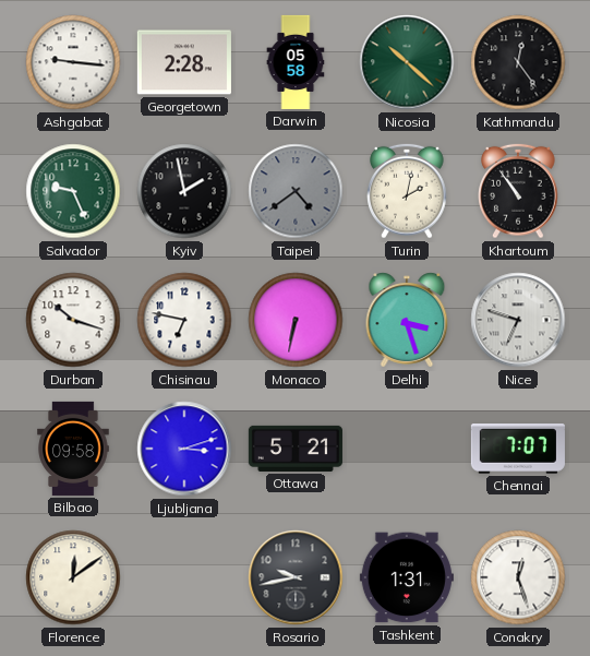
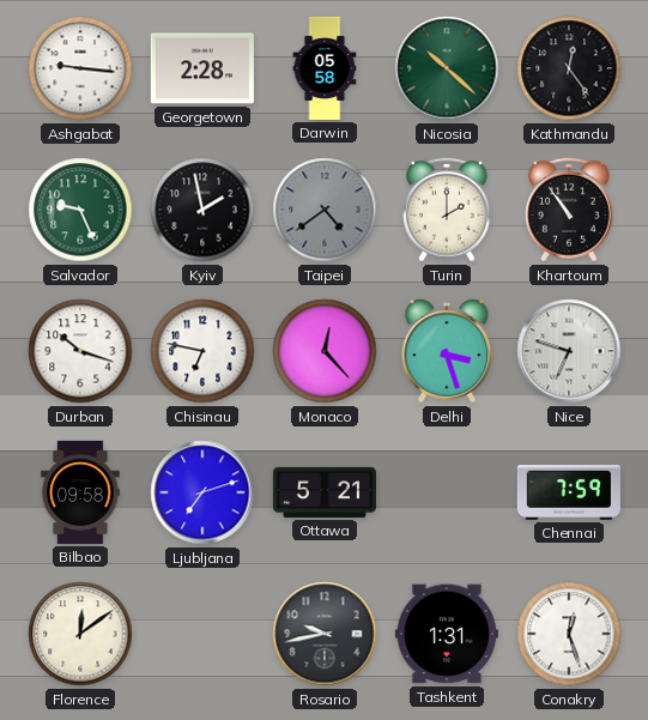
Turin: 2:02 -> 2:00 (448, 210)
Monaco: 6:32 -> 12:23 (325, 351)
Ljubljana: 3:12 -> 7:12 (202, 492)
Chennai: 7:07 -> 7:59 (569, 494)
